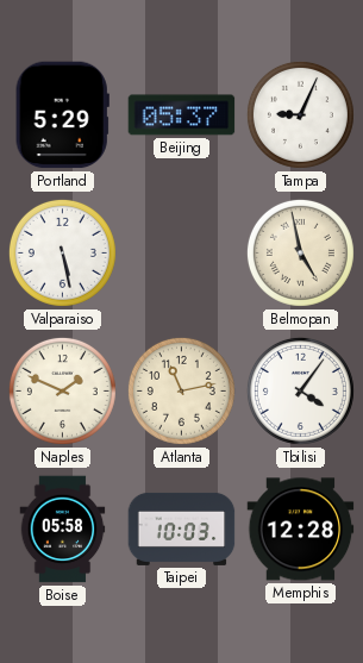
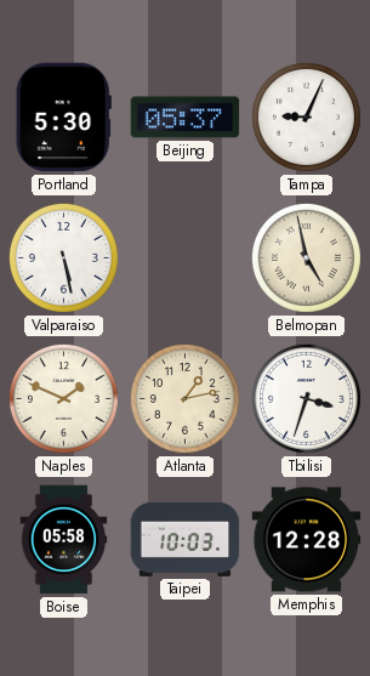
Portland: 5:29 -> 5:30 (63, 118)
Atlanta: 11:13 -> 1:13 (184, 398)
Tbilisi: 4:06 -> 3:33 (306, 398)
